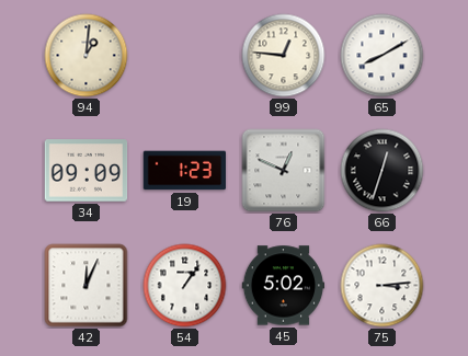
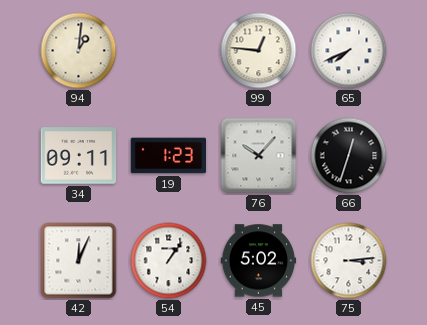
65: 8:10 -> 7:41 (349, 51)
34: 09:09 -> 09:11 (79, 156)
76: 12:49 -> 10:07 (259, 156)
